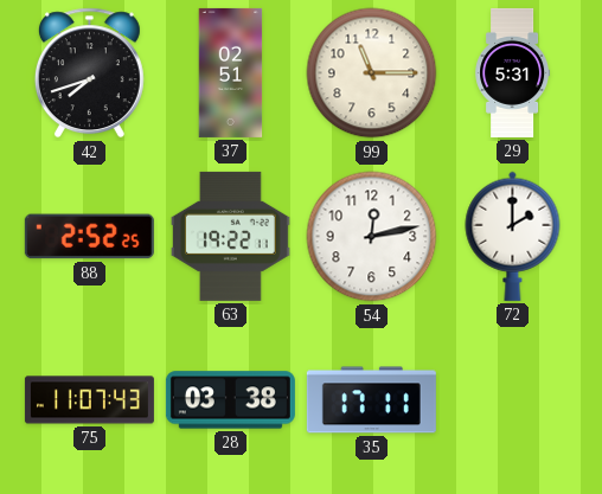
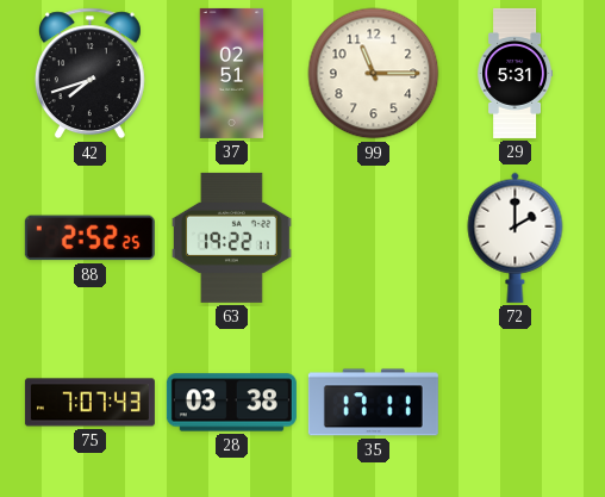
54: 12:13 -> none (372, 237)
75: 11:07 -> 7:07 (89, 403)
